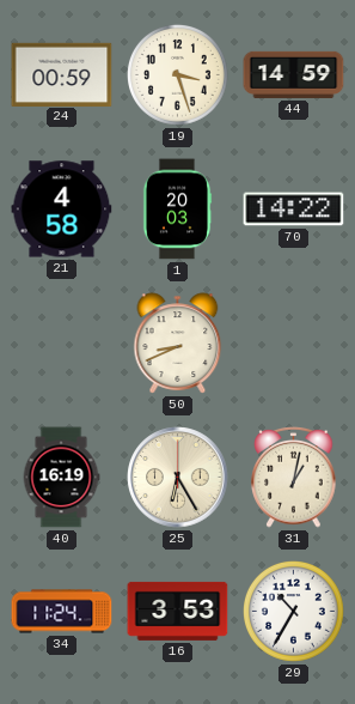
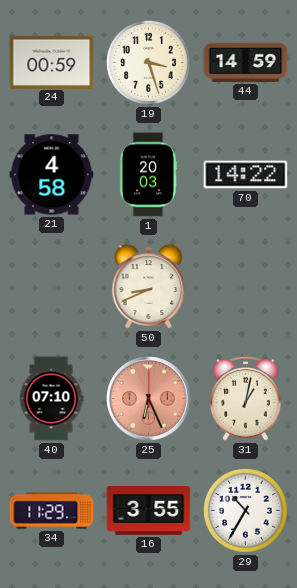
40: 16:19 -> 07:10 (51, 399)
25: 6:25 -> 6:26 (149, 399)
25 dial: cream -> salmon (149, 399)
34: 11:24 -> 11:29 (52, 511)
16: 3:53 -> 3:55 (149, 510)
